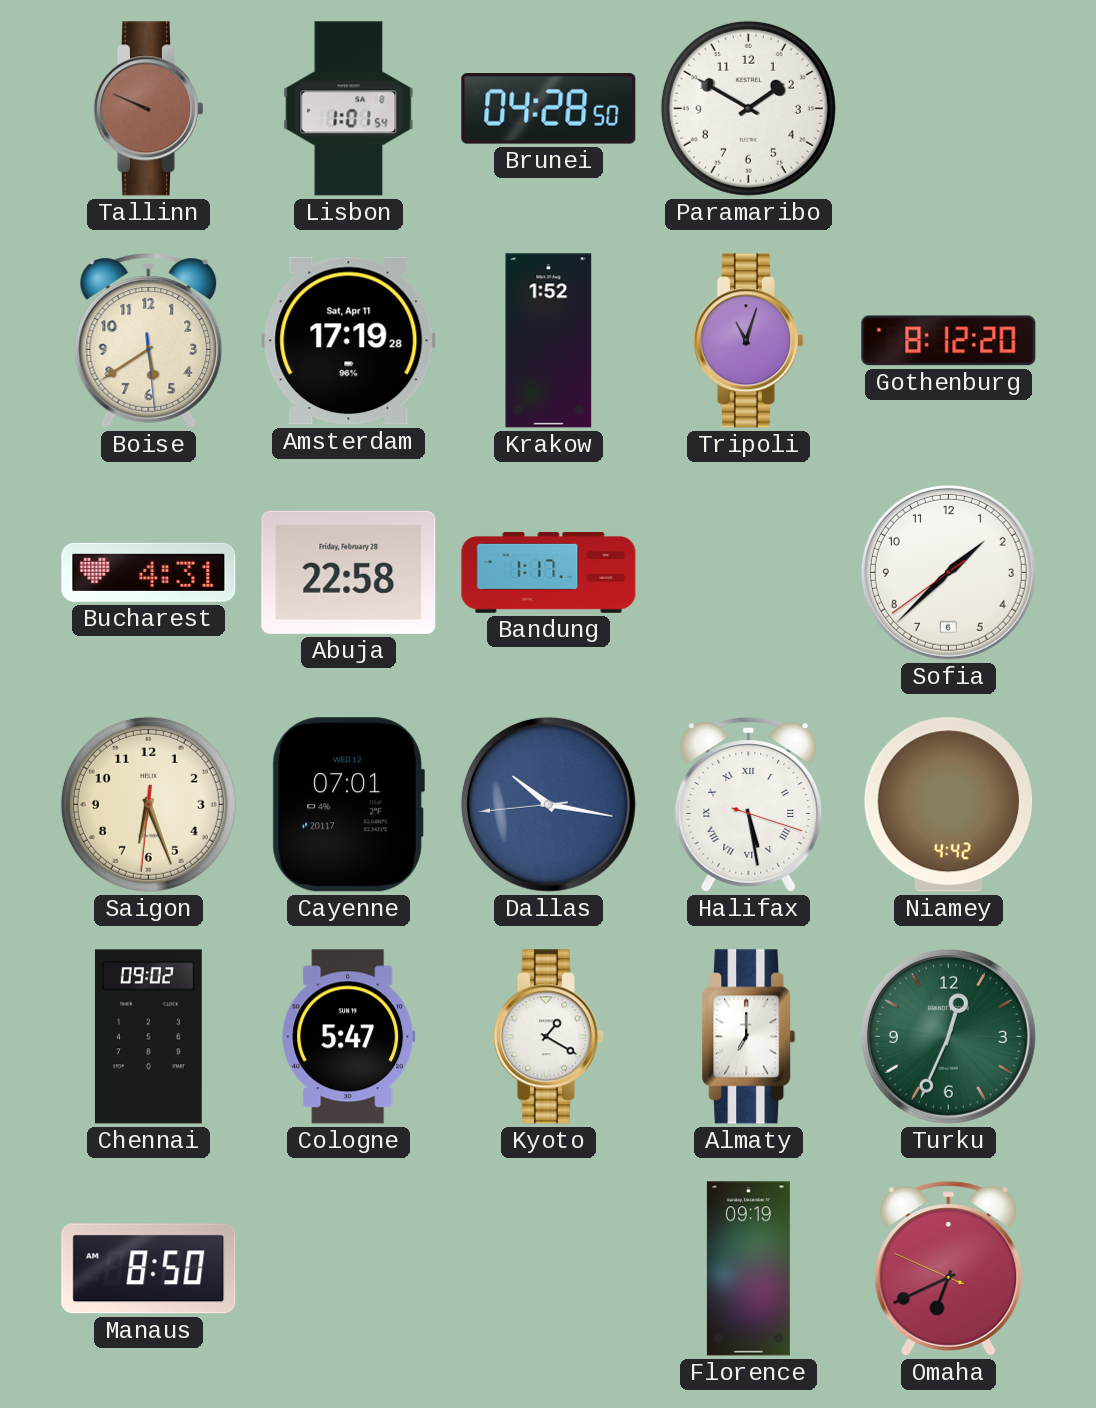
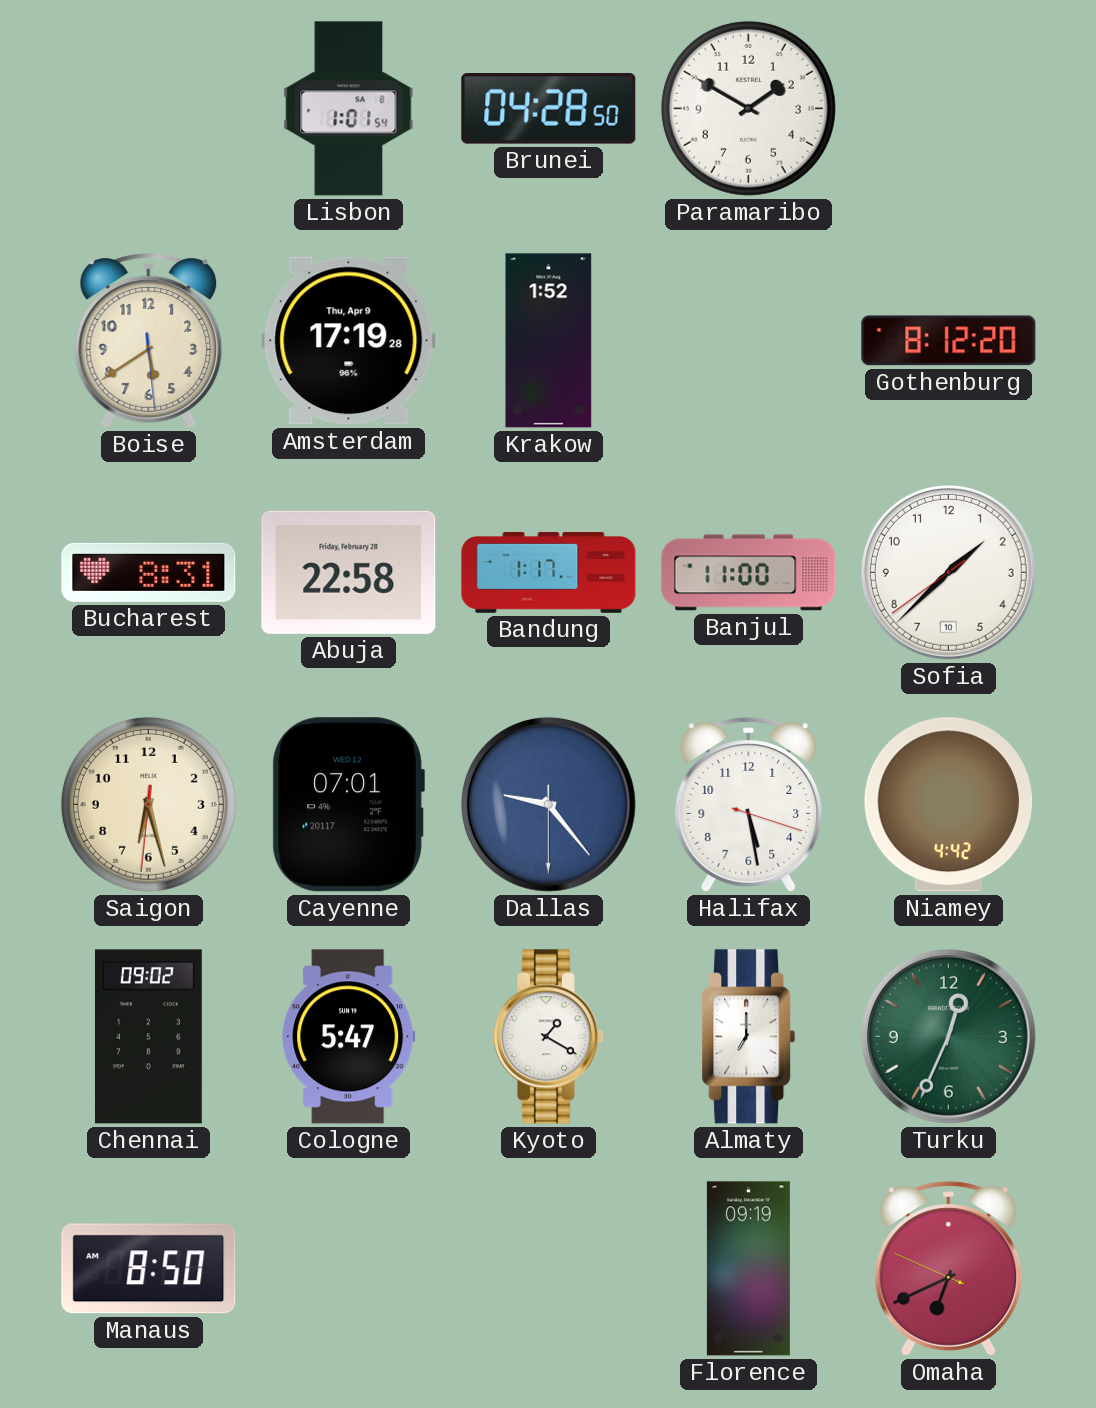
Tallinn: 9:49 -> none (148, 109)
Amsterdam date: Sat, Apr 11 -> Thu, Apr 9 (349, 341)
Tripoli: 11:03 -> none (748, 341)
Bucharest: 4:31 -> 8:31 (149, 572)
Banjul: none -> 11:00 (749, 573)
Sofia date: 6 -> 10 (948, 572)
Saigon: 6:26 -> 6:27 (148, 804)
Dallas: 10:16 -> 9:23 (548, 804)
Halifax numerals: Roman -> Arabic (749, 805)
